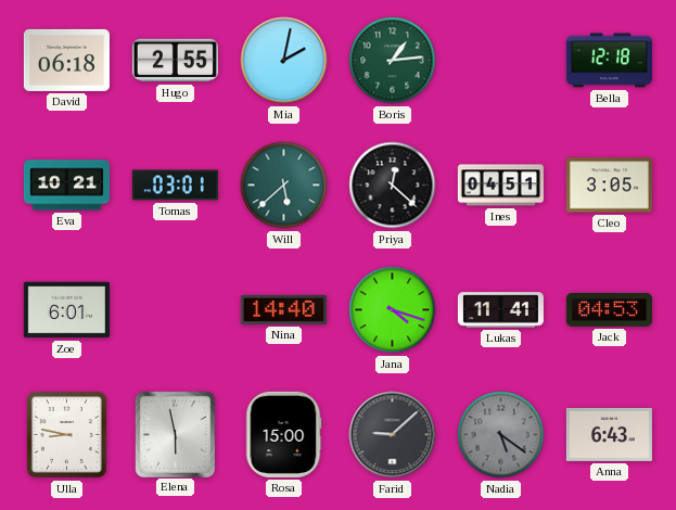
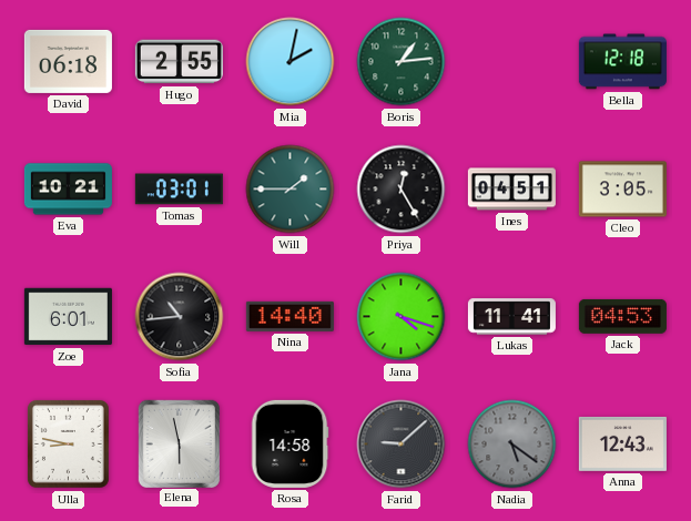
Will: 5:38 -> 1:45 (291, 190)
Priya: 12:22 -> 12:25 (402, 190)
Sofia: none -> 10:44 (180, 317)
Rosa: 15:00 -> 14:58 (289, 443)
Anna: 6:43 -> 12:43 (622, 443)
